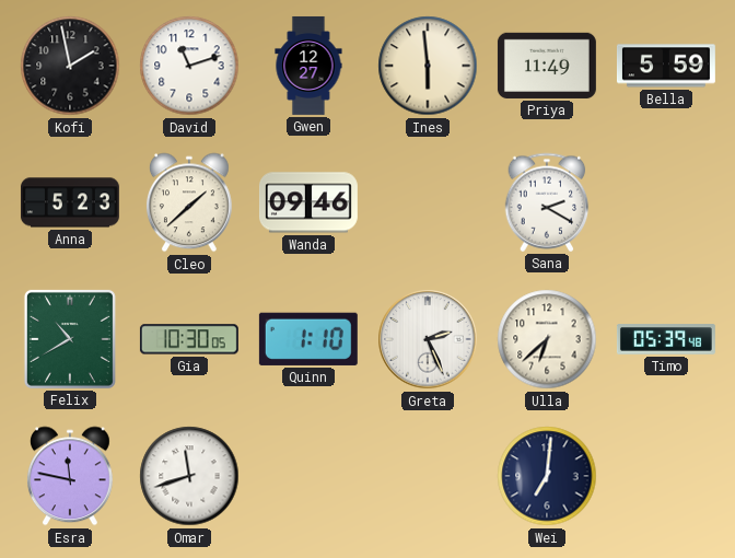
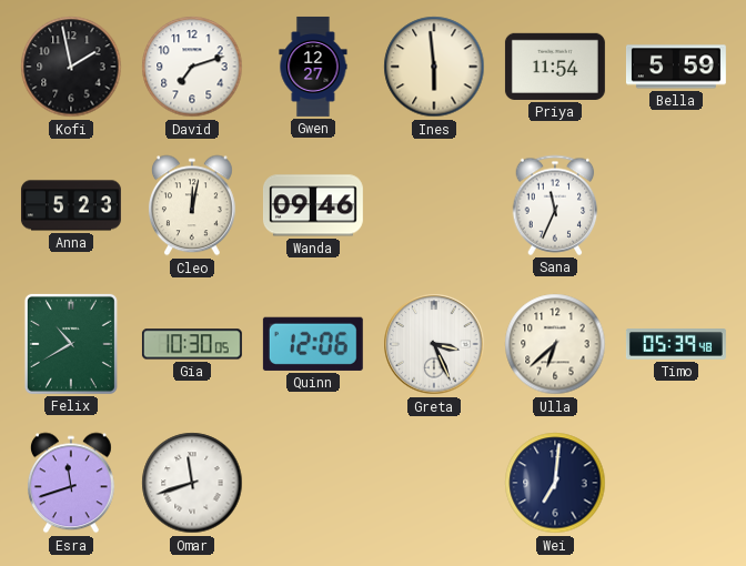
David: 11:12 -> 7:12 (192, 67)
Priya: 11:49 -> 11:54 (555, 67)
Cleo: 1:38 -> 12:02 (192, 205)
Sana: 2:20 -> 11:34 (555, 205)
Quinn: 1:10 -> 12:06 (313, 344)
Greta: 2:26 -> 3:26 (434, 344)
Esra: 11:47 -> 11:42 (71, 483)
